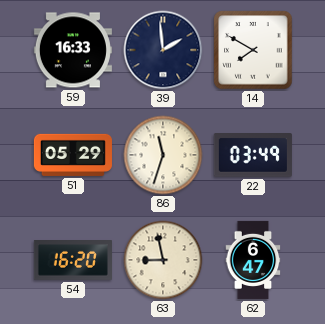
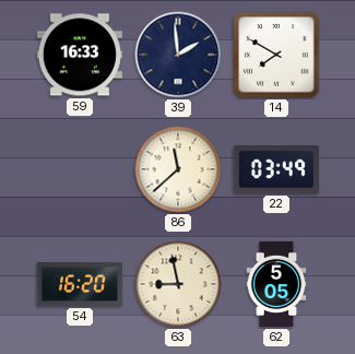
51: 05:29 -> none (73, 155)
86: 11:33 -> 11:38 (178, 169)
62: 6:47 -> 5:05 (276, 284)
